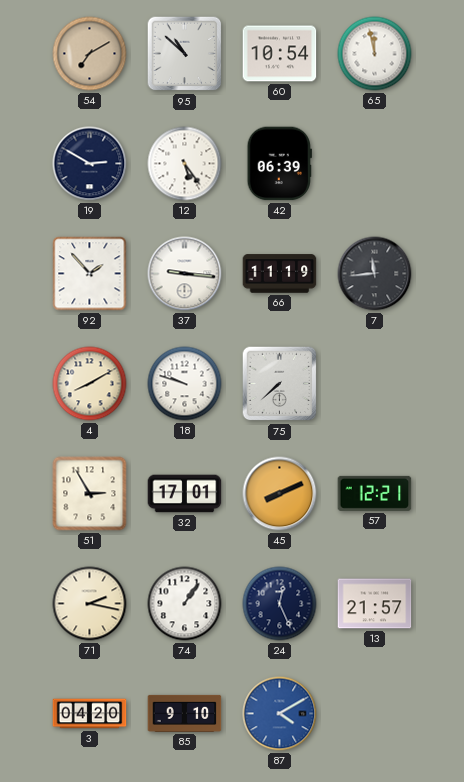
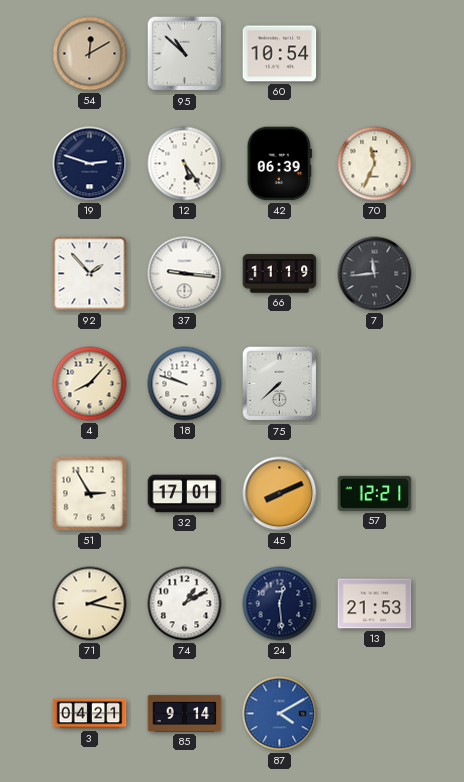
54: 7:10 -> 12:10 (90, 54)
65: 11:58 -> none (375, 54)
19: 2:50 -> 2:48 (90, 164)
70: none -> 11:34 (375, 164)
4: 8:10 -> 8:07 (90, 384)
74: 1:06 -> 1:10 (185, 604)
24: 12:26 -> 12:29 (280, 604)
13: 21:57 -> 21:53 (375, 604)
3: 04:20 -> 04:21 (90, 714)
85: 9:10 -> 9:14 (185, 713)
